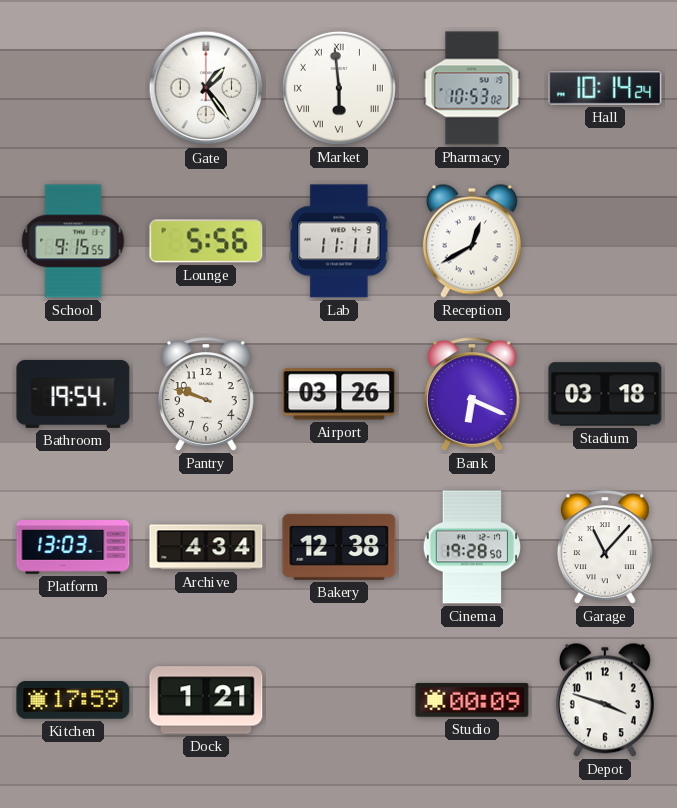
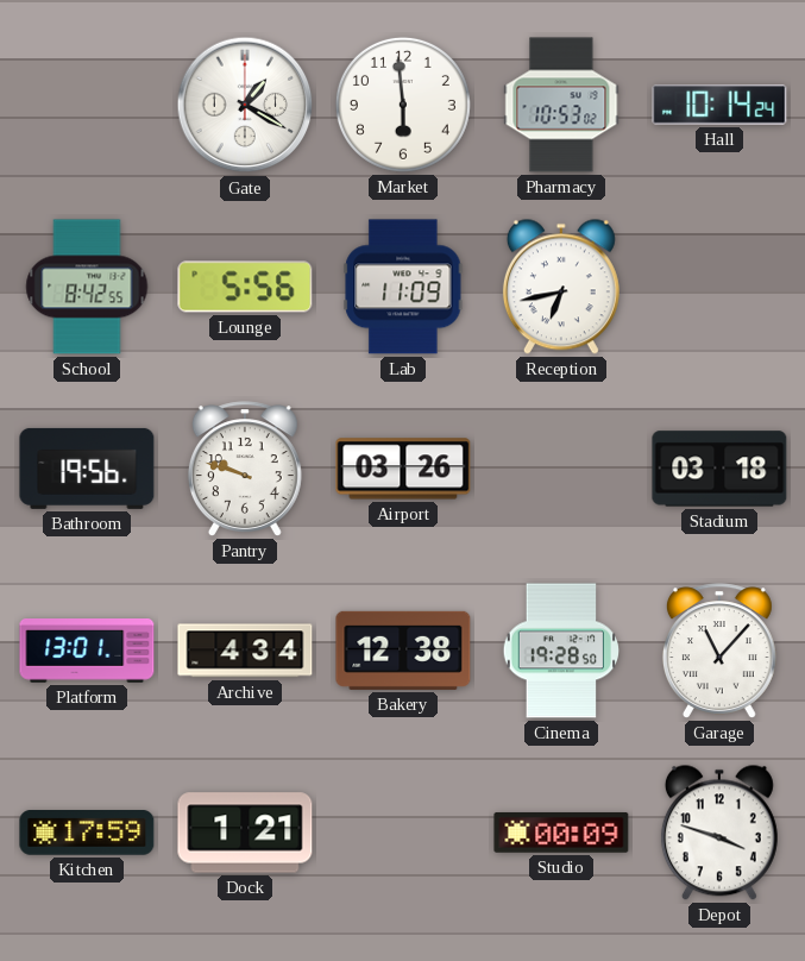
Gate: 1:24 -> 1:20 (245, 105)
Market numerals: Roman -> Arabic (403, 105)
School: 9:15 -> 8:42 (87, 287)
Lab: 11:11 -> 11:09 (403, 287)
Reception: 12:40 -> 6:43 (561, 287)
Bathroom: 19:54 -> 19:56 (87, 469)
Bank: 6:19 -> none (472, 394)
Platform: 13:03 -> 13:01 (87, 651)
